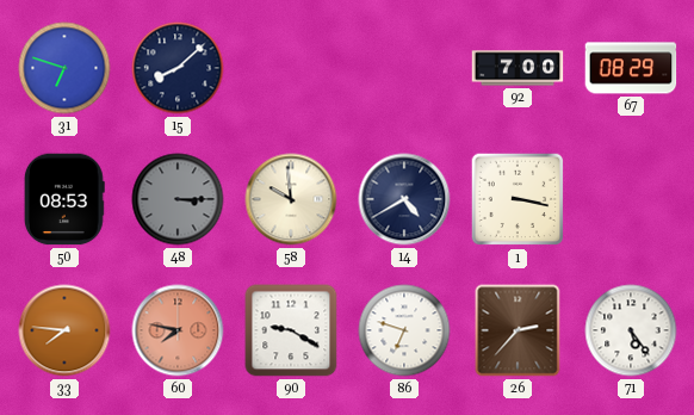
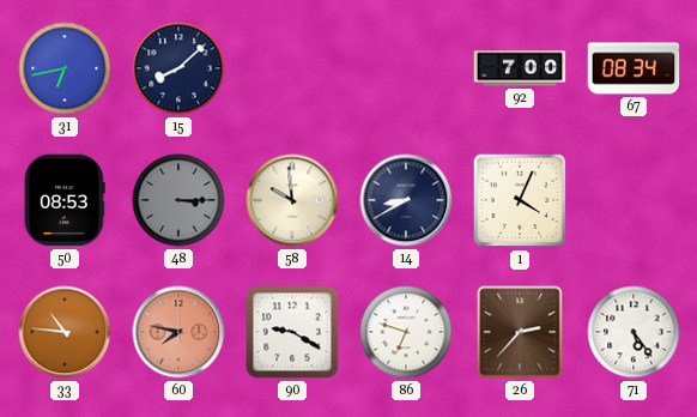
31: 6:48 -> 6:43 (65, 68)
67: 08:29 -> 08:34 (634, 68)
14: 4:40 -> 8:40 (406, 200)
1: 3:17 -> 4:04 (520, 200)
33: 7:46 -> 10:46 (65, 332)
